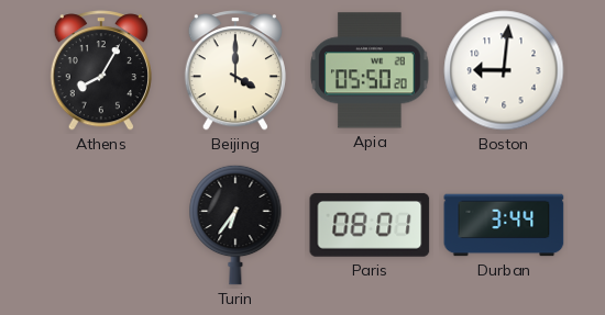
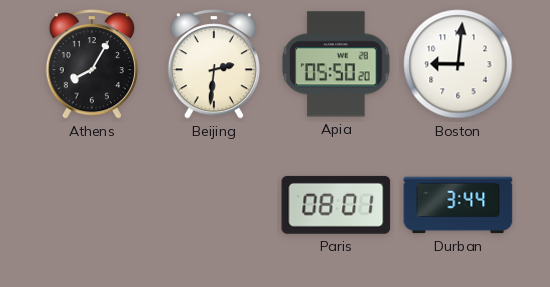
Beijing: 4:00 -> 2:31 (214, 64)
Turin: 6:36 -> none (235, 225)
